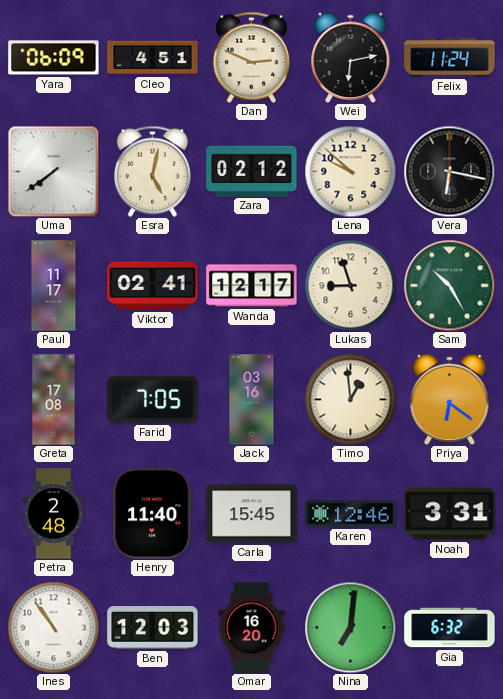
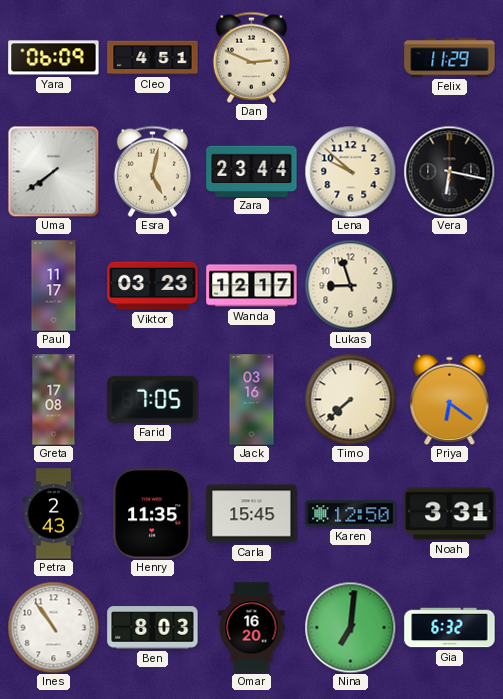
Wei: 6:13 -> none (351, 57)
Felix: 11:24 -> 11:29 (450, 58)
Zara: 02:12 -> 23:44 (252, 171)
Viktor: 02:41 -> 03:23 (153, 286)
Sam: 10:25 -> none (449, 285)
Timo: 12:59 -> 7:38 (350, 399)
Petra: 2:48 -> 2:43 (54, 514)
Henry: 11:40 -> 11:35 (153, 514)
Karen: 12:46 -> 12:50 (351, 514)
Ben: 12:03 -> 8:03 (153, 628)
